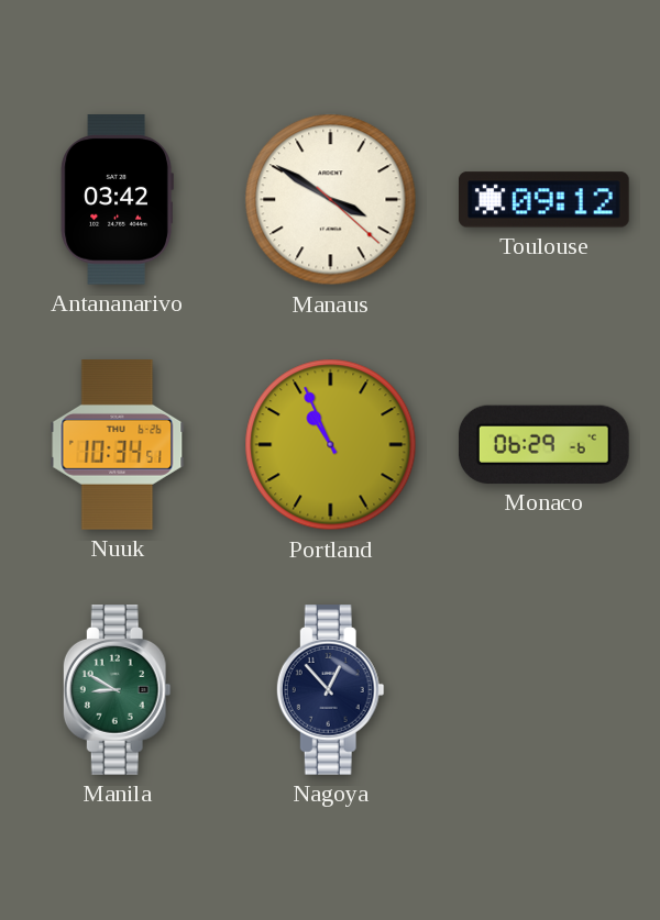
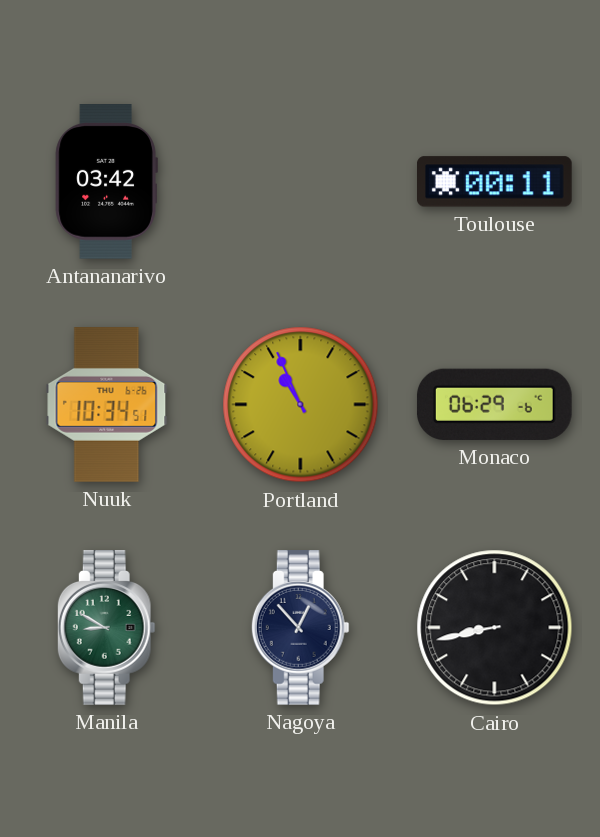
Manaus: 3:50 -> none (331, 200)
Toulouse: 09:12 -> 00:11 (495, 182)
Cairo: none -> 8:43 (495, 628)
